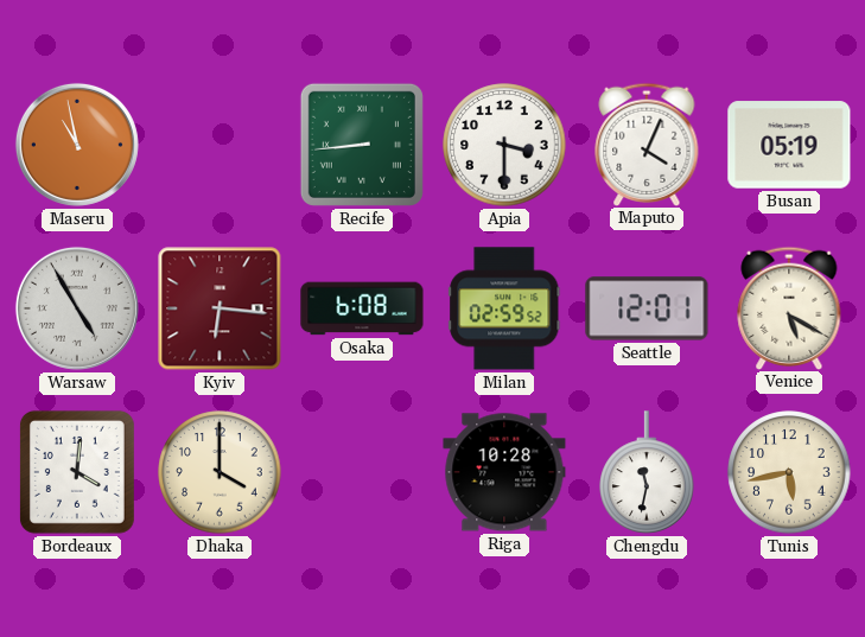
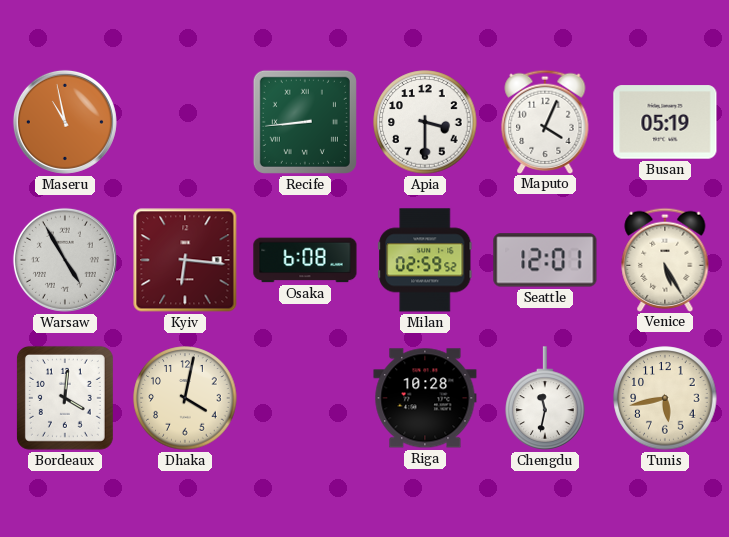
Venice: 5:20 -> 5:25 (665, 259)
Dhaka: 4:00 -> 4:02 (185, 398)
